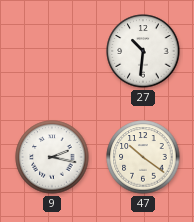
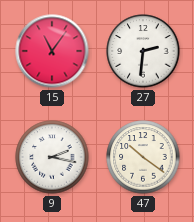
15: none -> 11:06 (52, 51)
27: 10:31 -> 2:31 (143, 51)
